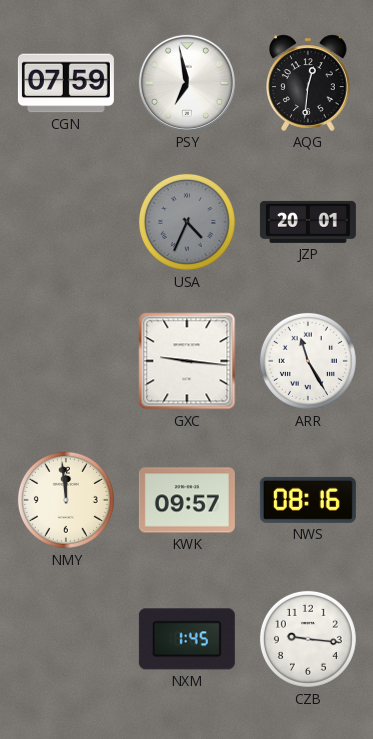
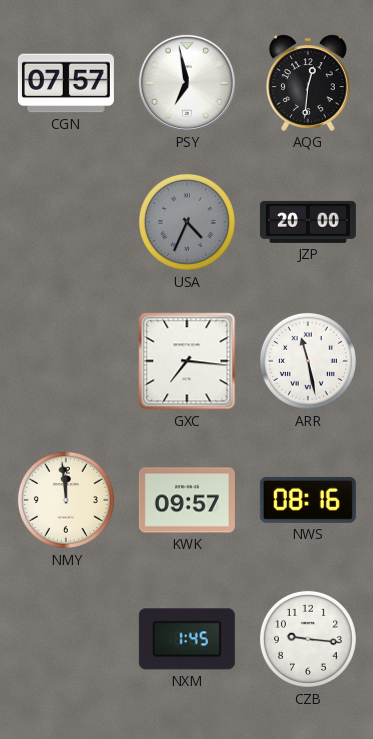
CGN: 07:59 -> 07:57 (66, 83)
JZP: 20:01 -> 20:00 (308, 222)
GXC: 9:16 -> 7:16 (187, 361)
ARR: 11:25 -> 11:28 (308, 361)
